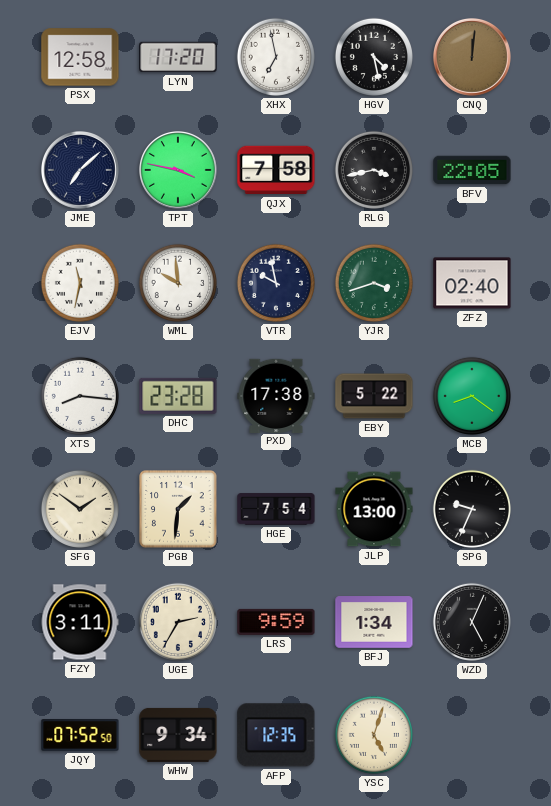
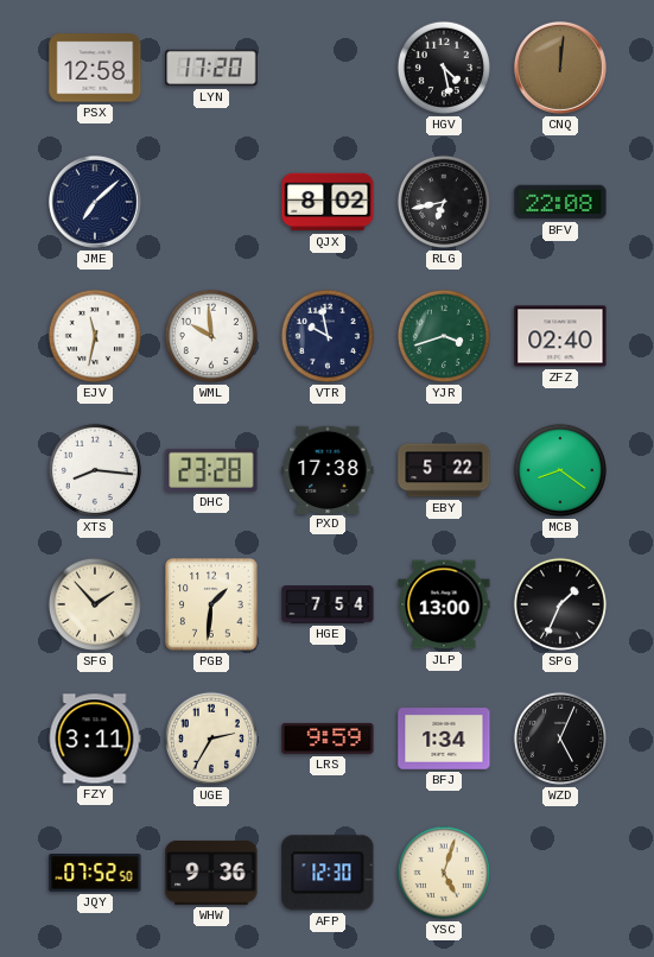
XHX: 6:58 -> none (276, 57)
TPT: 3:47 -> none (179, 171)
QJX: 7:58 -> 8:02 (328, 202)
RLG: 3:43 -> 6:43 (444, 202)
BFV: 22:05 -> 22:08 (560, 202)
SFG: 1:51 -> 1:53 (95, 604)
SPG: 9:34 -> 1:34 (560, 604)
WHW: 9:34 -> 9:36 (211, 873)
AFP: 12:35 -> 12:30 (328, 873)
